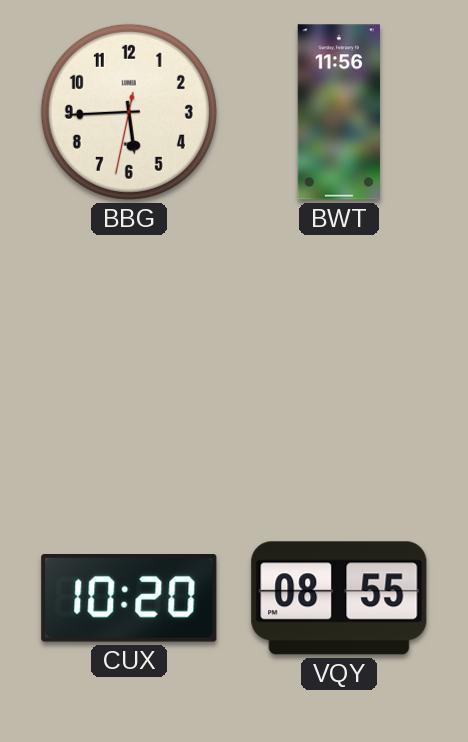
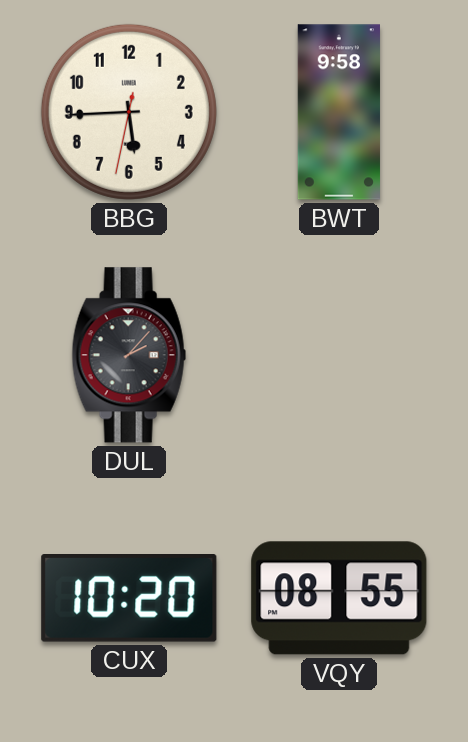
BWT: 11:56 -> 9:58 (339, 112)
DUL: none -> 2:07 (129, 355)
